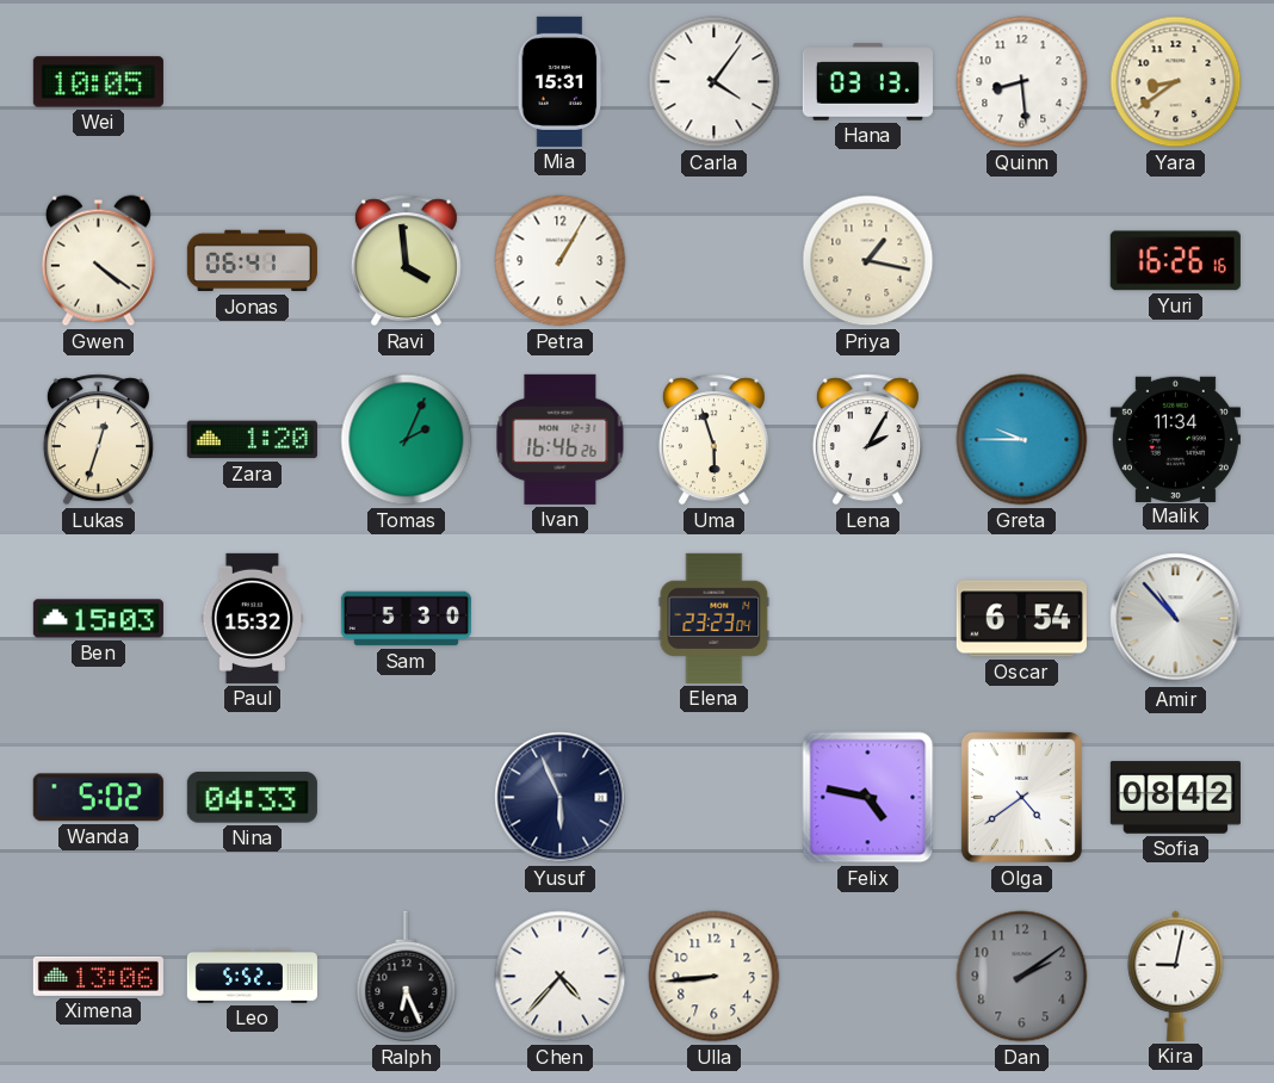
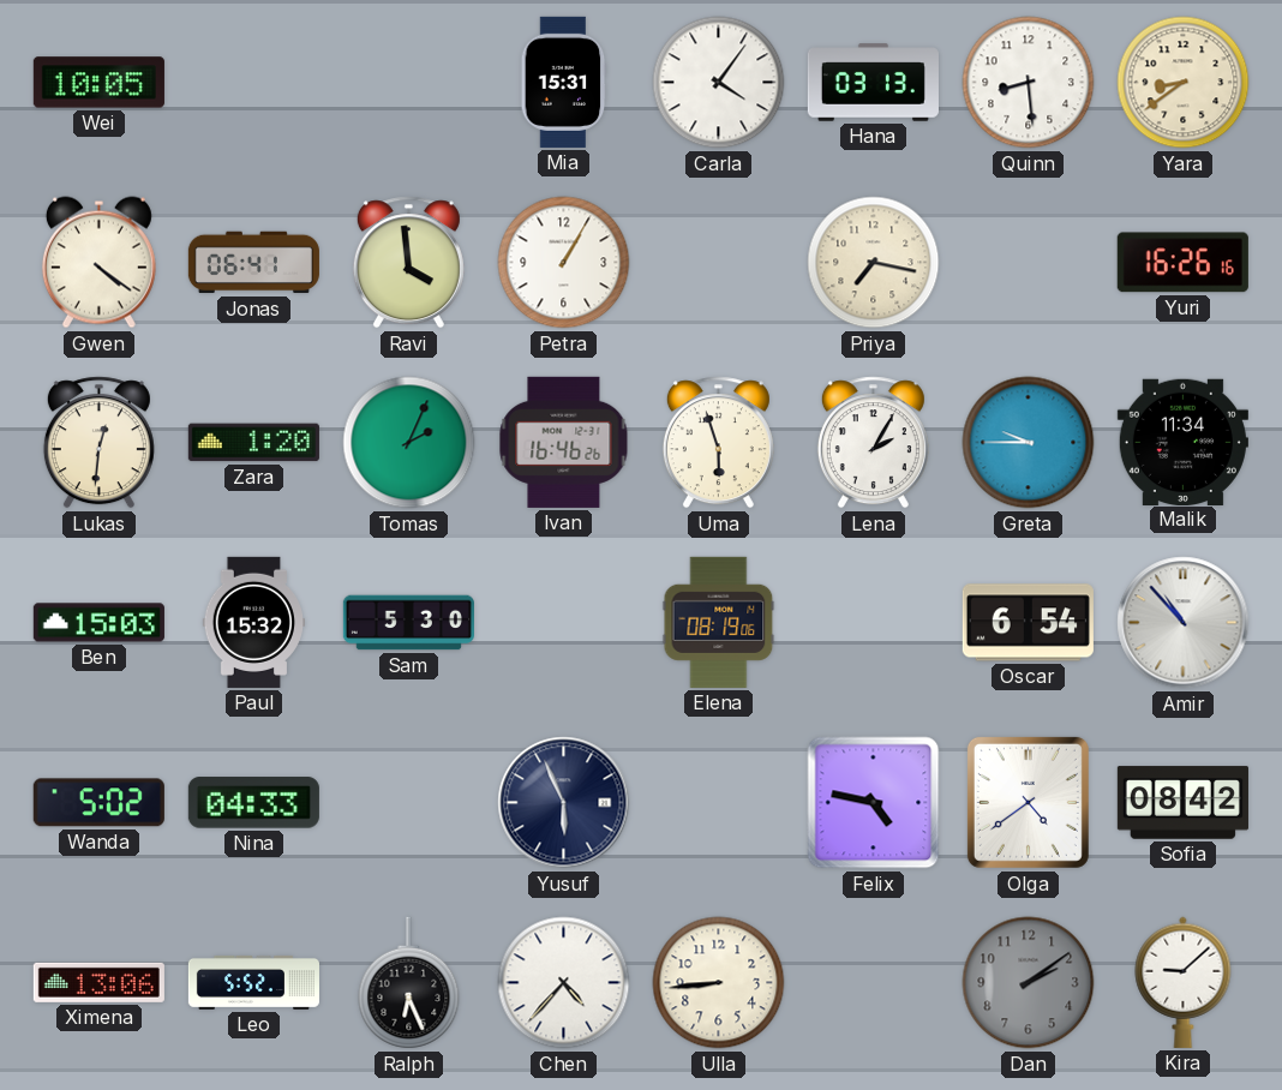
Priya: 1:17 -> 7:17 (874, 263)
Lukas: 12:33 -> 12:31 (98, 443)
Elena: 23:23 -> 08:19 (719, 622)
Kira: 9:02 -> 9:08 (1184, 982)
